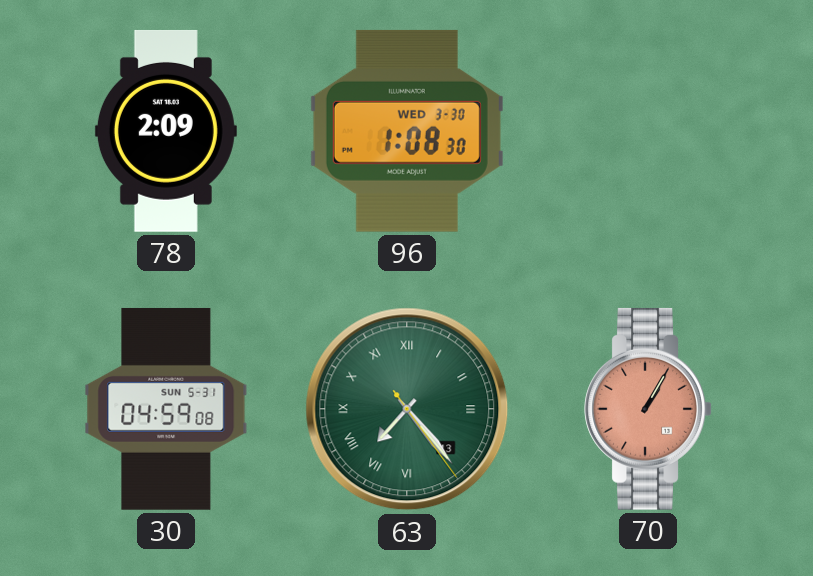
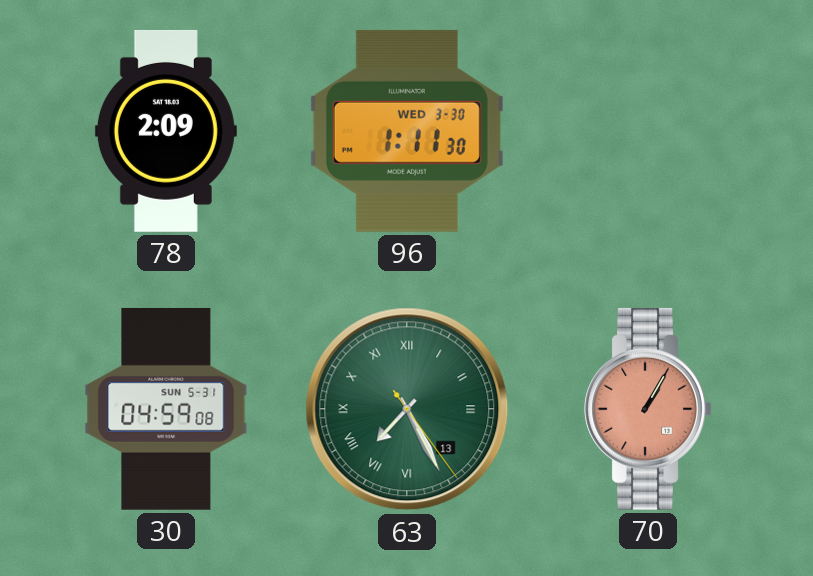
96: 1:08 -> 1:11 (407, 131)
63: 7:23 -> 7:25 (407, 409)
